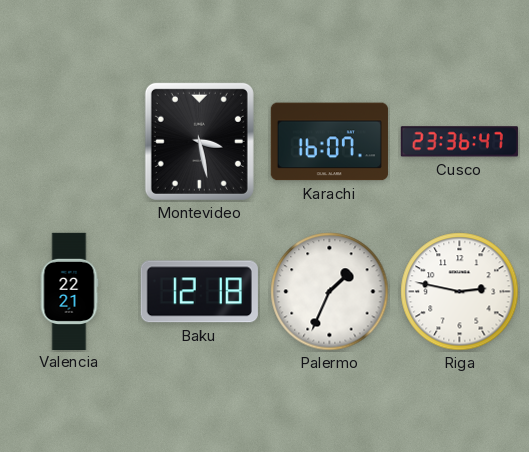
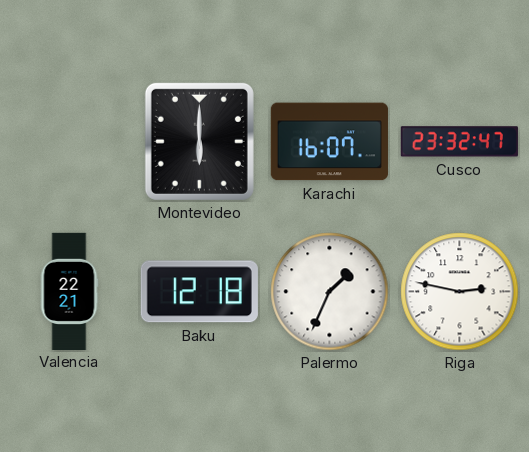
Montevideo: 3:28 -> 6:00 (199, 141)
Cusco: 23:36 -> 23:32 (459, 142)
